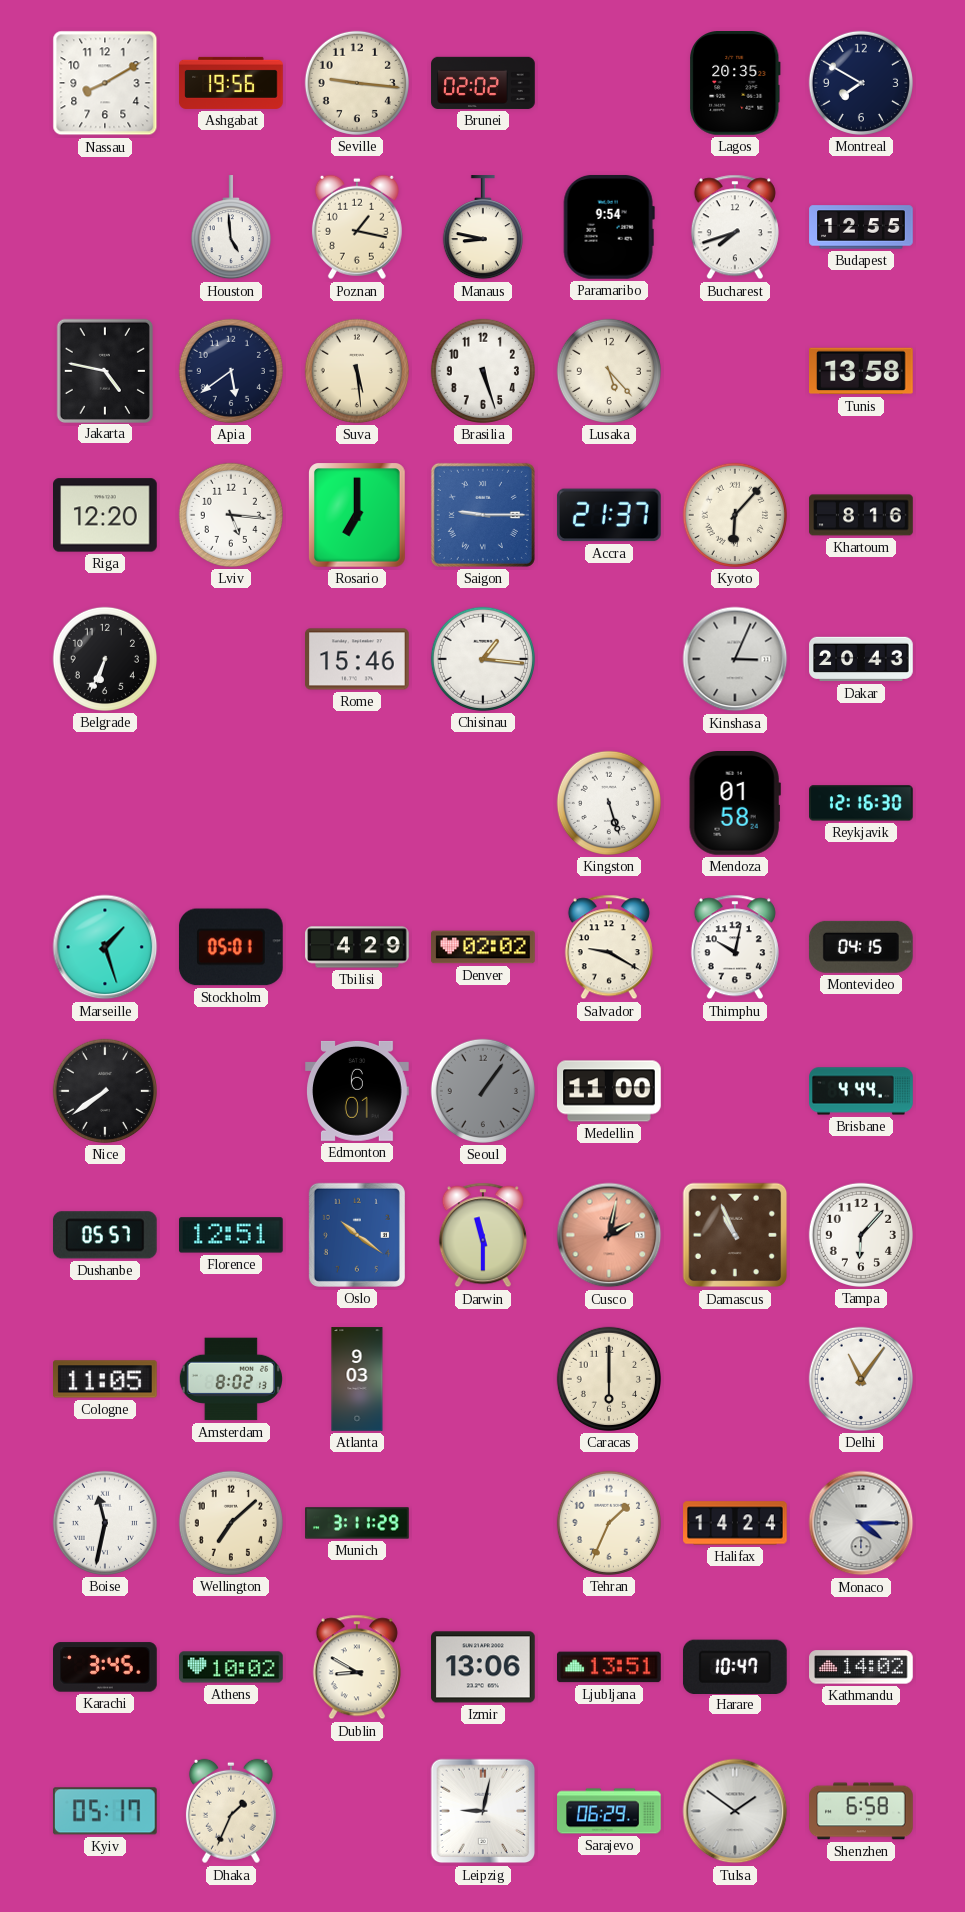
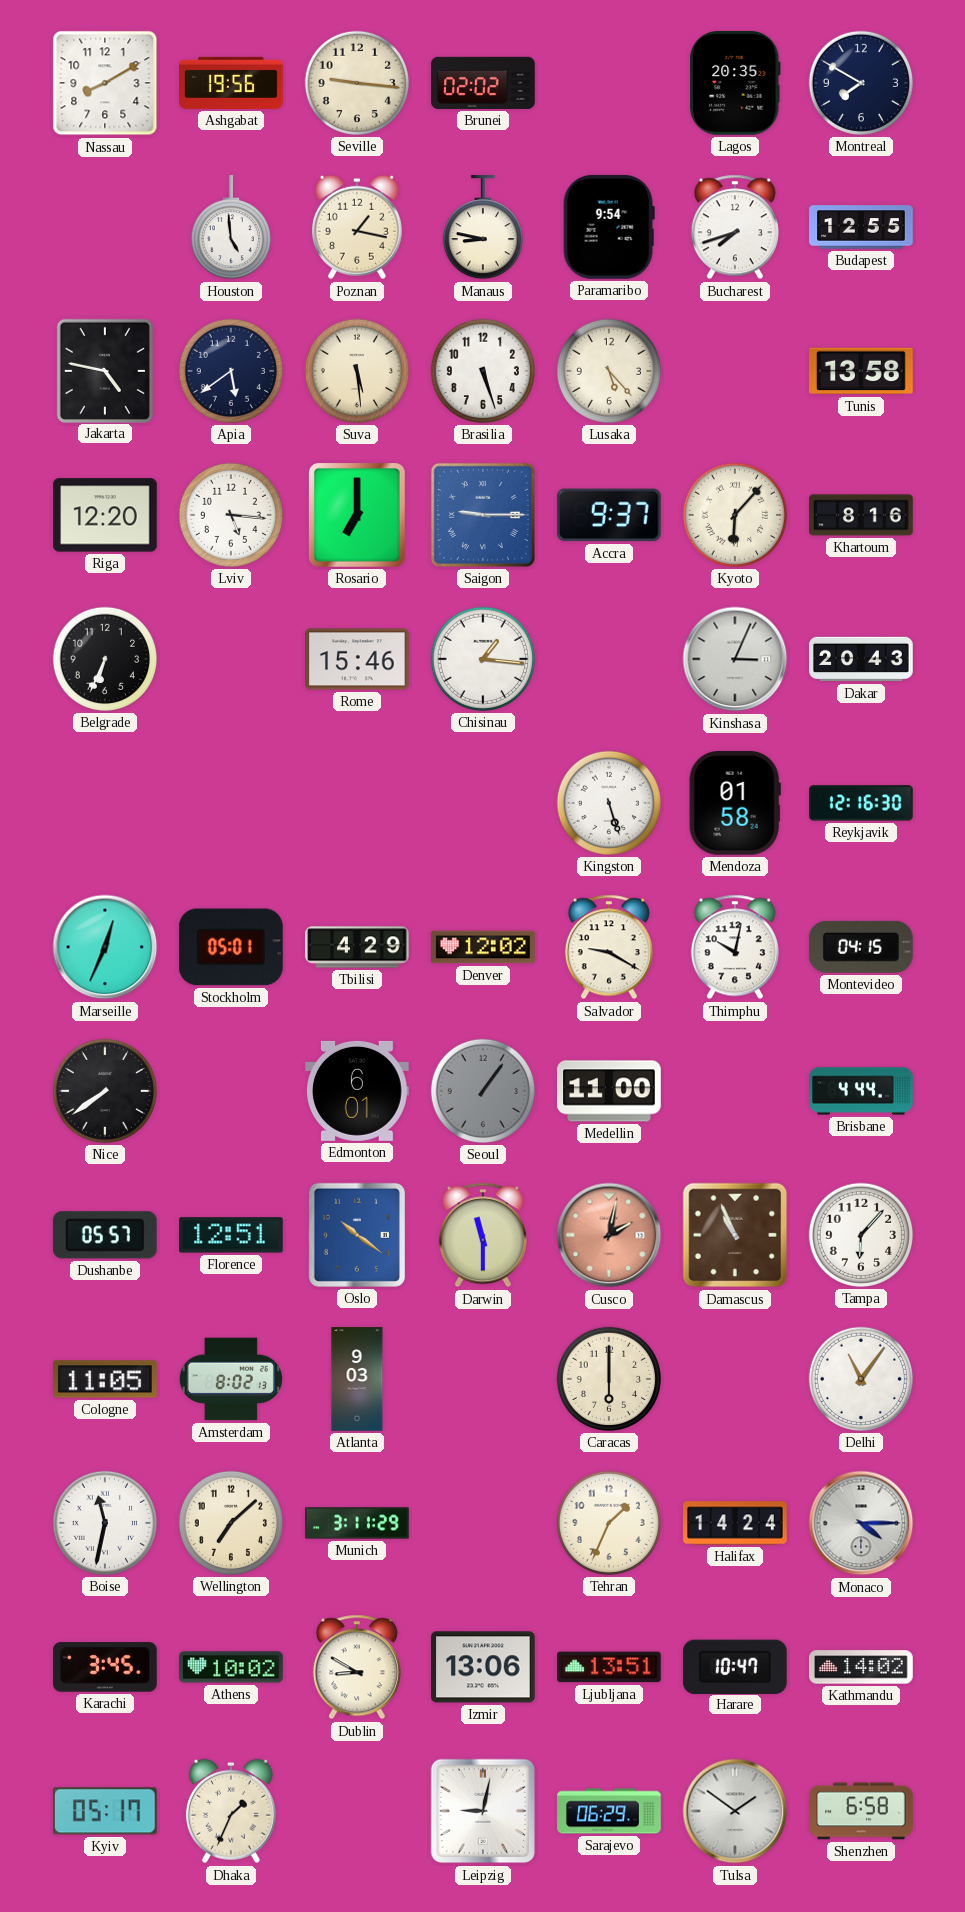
Accra: 21:37 -> 9:37 (609, 515)
Marseille: 1:27 -> 12:34 (105, 947)
Denver: 02:02 -> 12:02 (483, 947)
